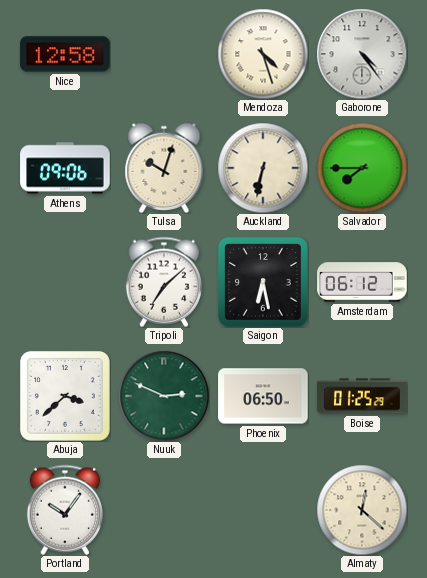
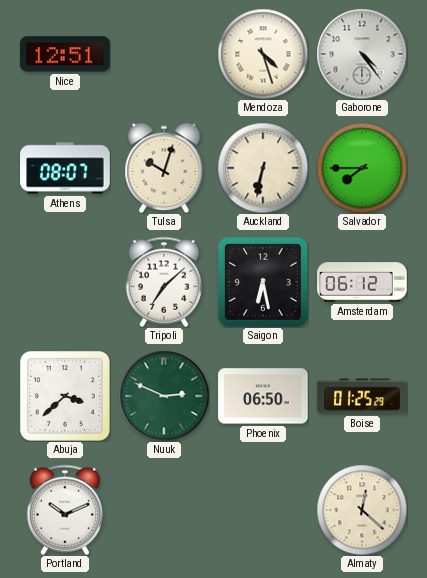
Nice: 12:58 -> 12:51 (65, 54)
Athens: 09:06 -> 08:07 (65, 168)
Portland: 10:06 -> 10:11 (65, 510)
